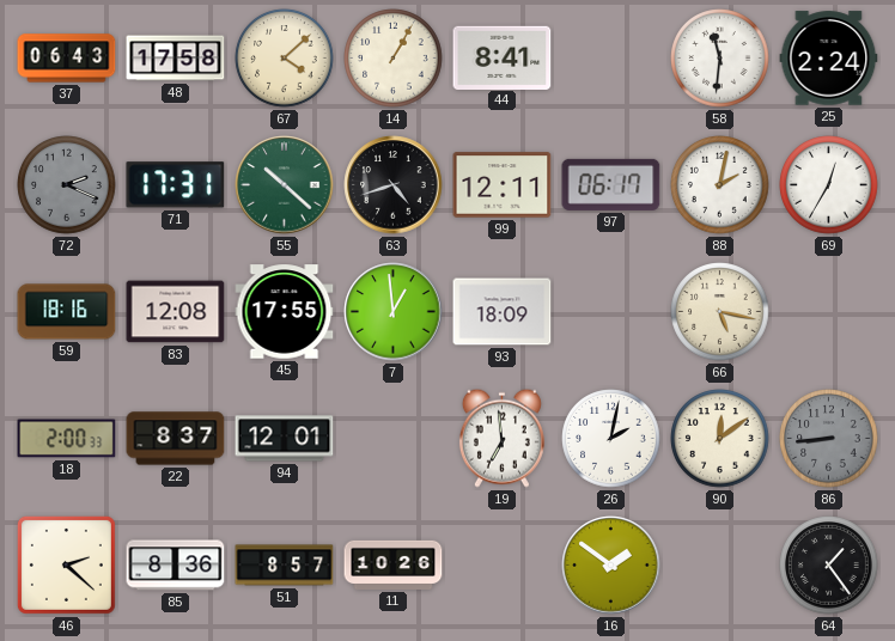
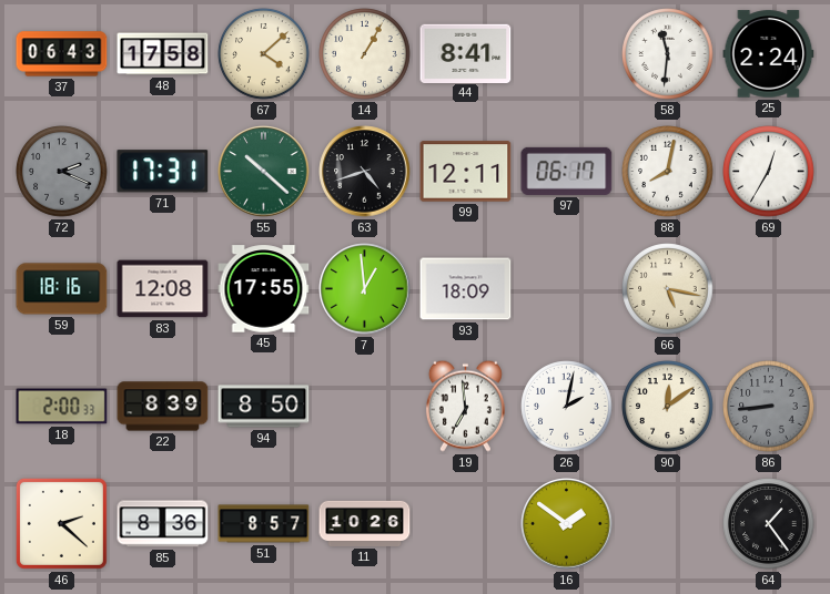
88: 2:02 -> 8:02 (668, 172)
22: 8:37 -> 8:39 (163, 407)
94: 12:01 -> 8:50 (264, 407)
